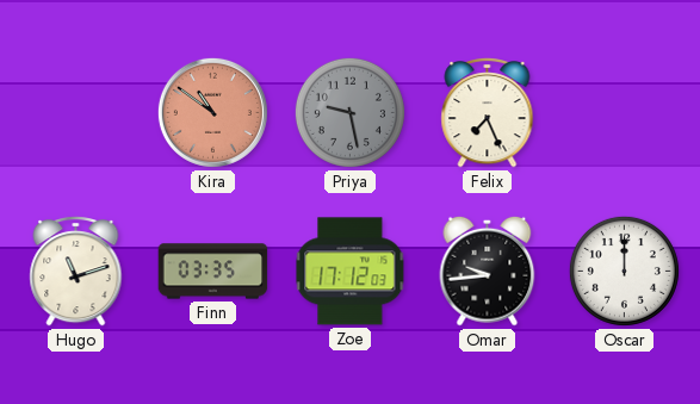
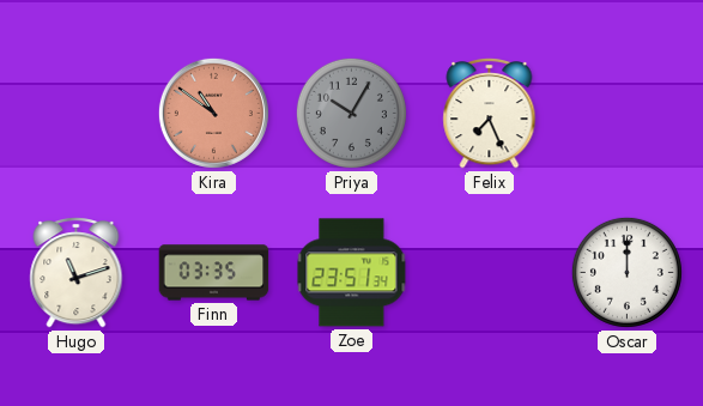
Priya: 9:28 -> 10:05 (351, 113)
Zoe: 17:12 -> 23:51 (352, 273)
Omar: 9:44 -> none (488, 271)
